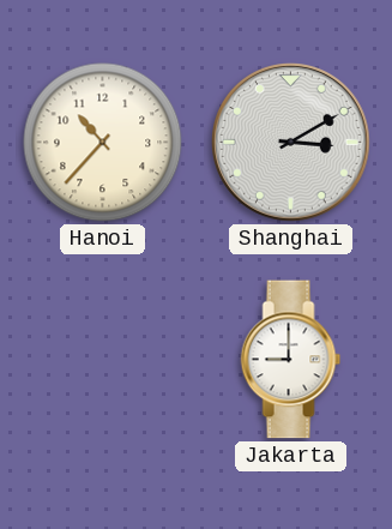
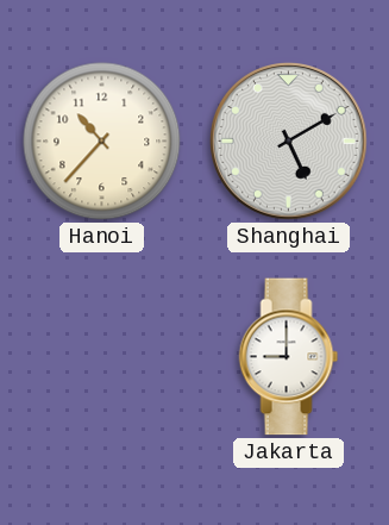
Shanghai: 3:10 -> 5:10 (289, 142)
